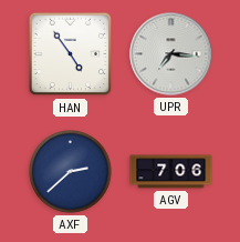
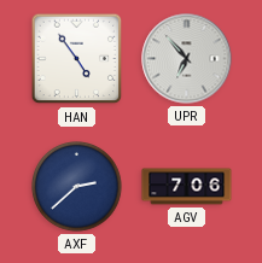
UPR: 7:16 -> 6:53 (187, 59)
